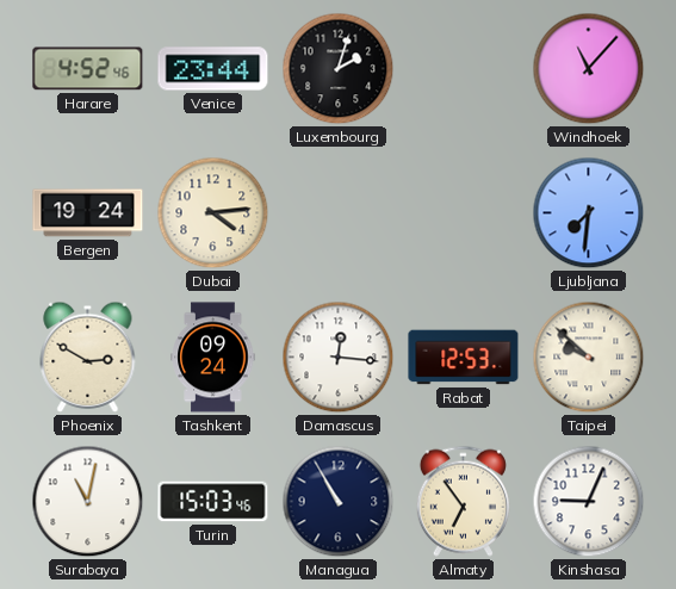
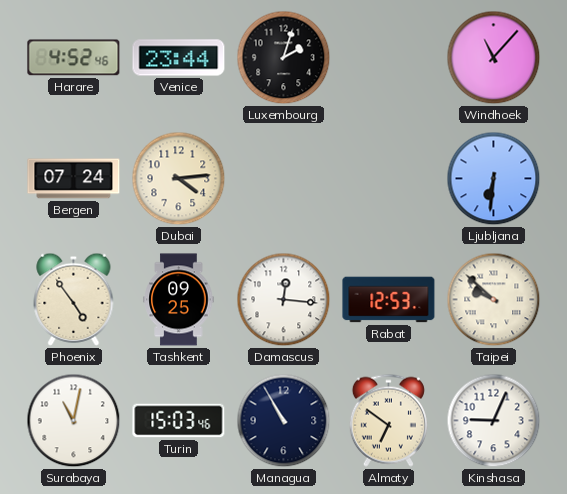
Bergen: 19:24 -> 07:24 (74, 179)
Ljubljana: 7:31 -> 6:31 (494, 179)
Phoenix: 2:50 -> 4:54 (74, 299)
Tashkent: 09:24 -> 09:25 (179, 300)
Almaty: 6:54 -> 6:51 (388, 420)
